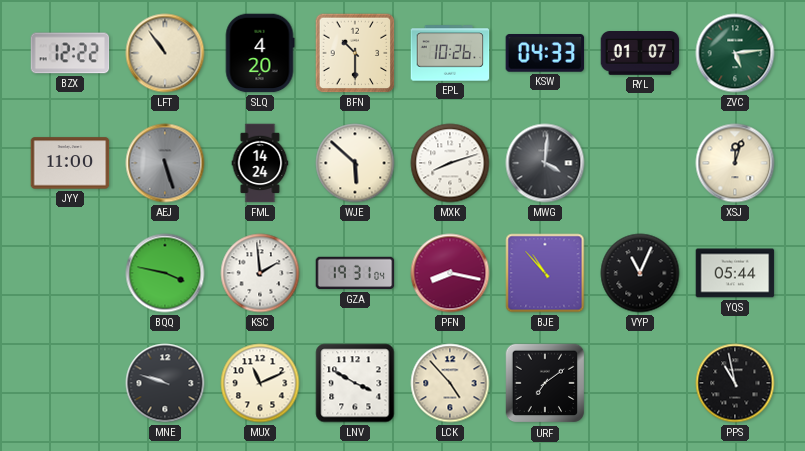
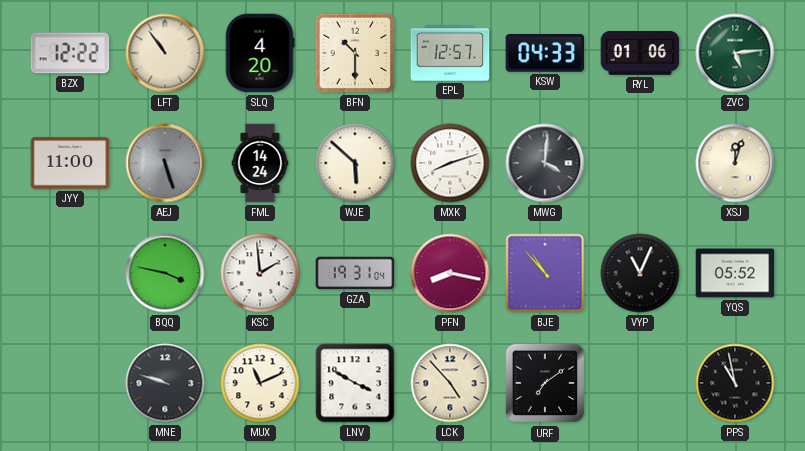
EPL: 10:26 -> 12:57 (450, 53)
RYL: 01:07 -> 01:06 (640, 53)
YQS: 05:44 -> 05:52 (735, 273)
